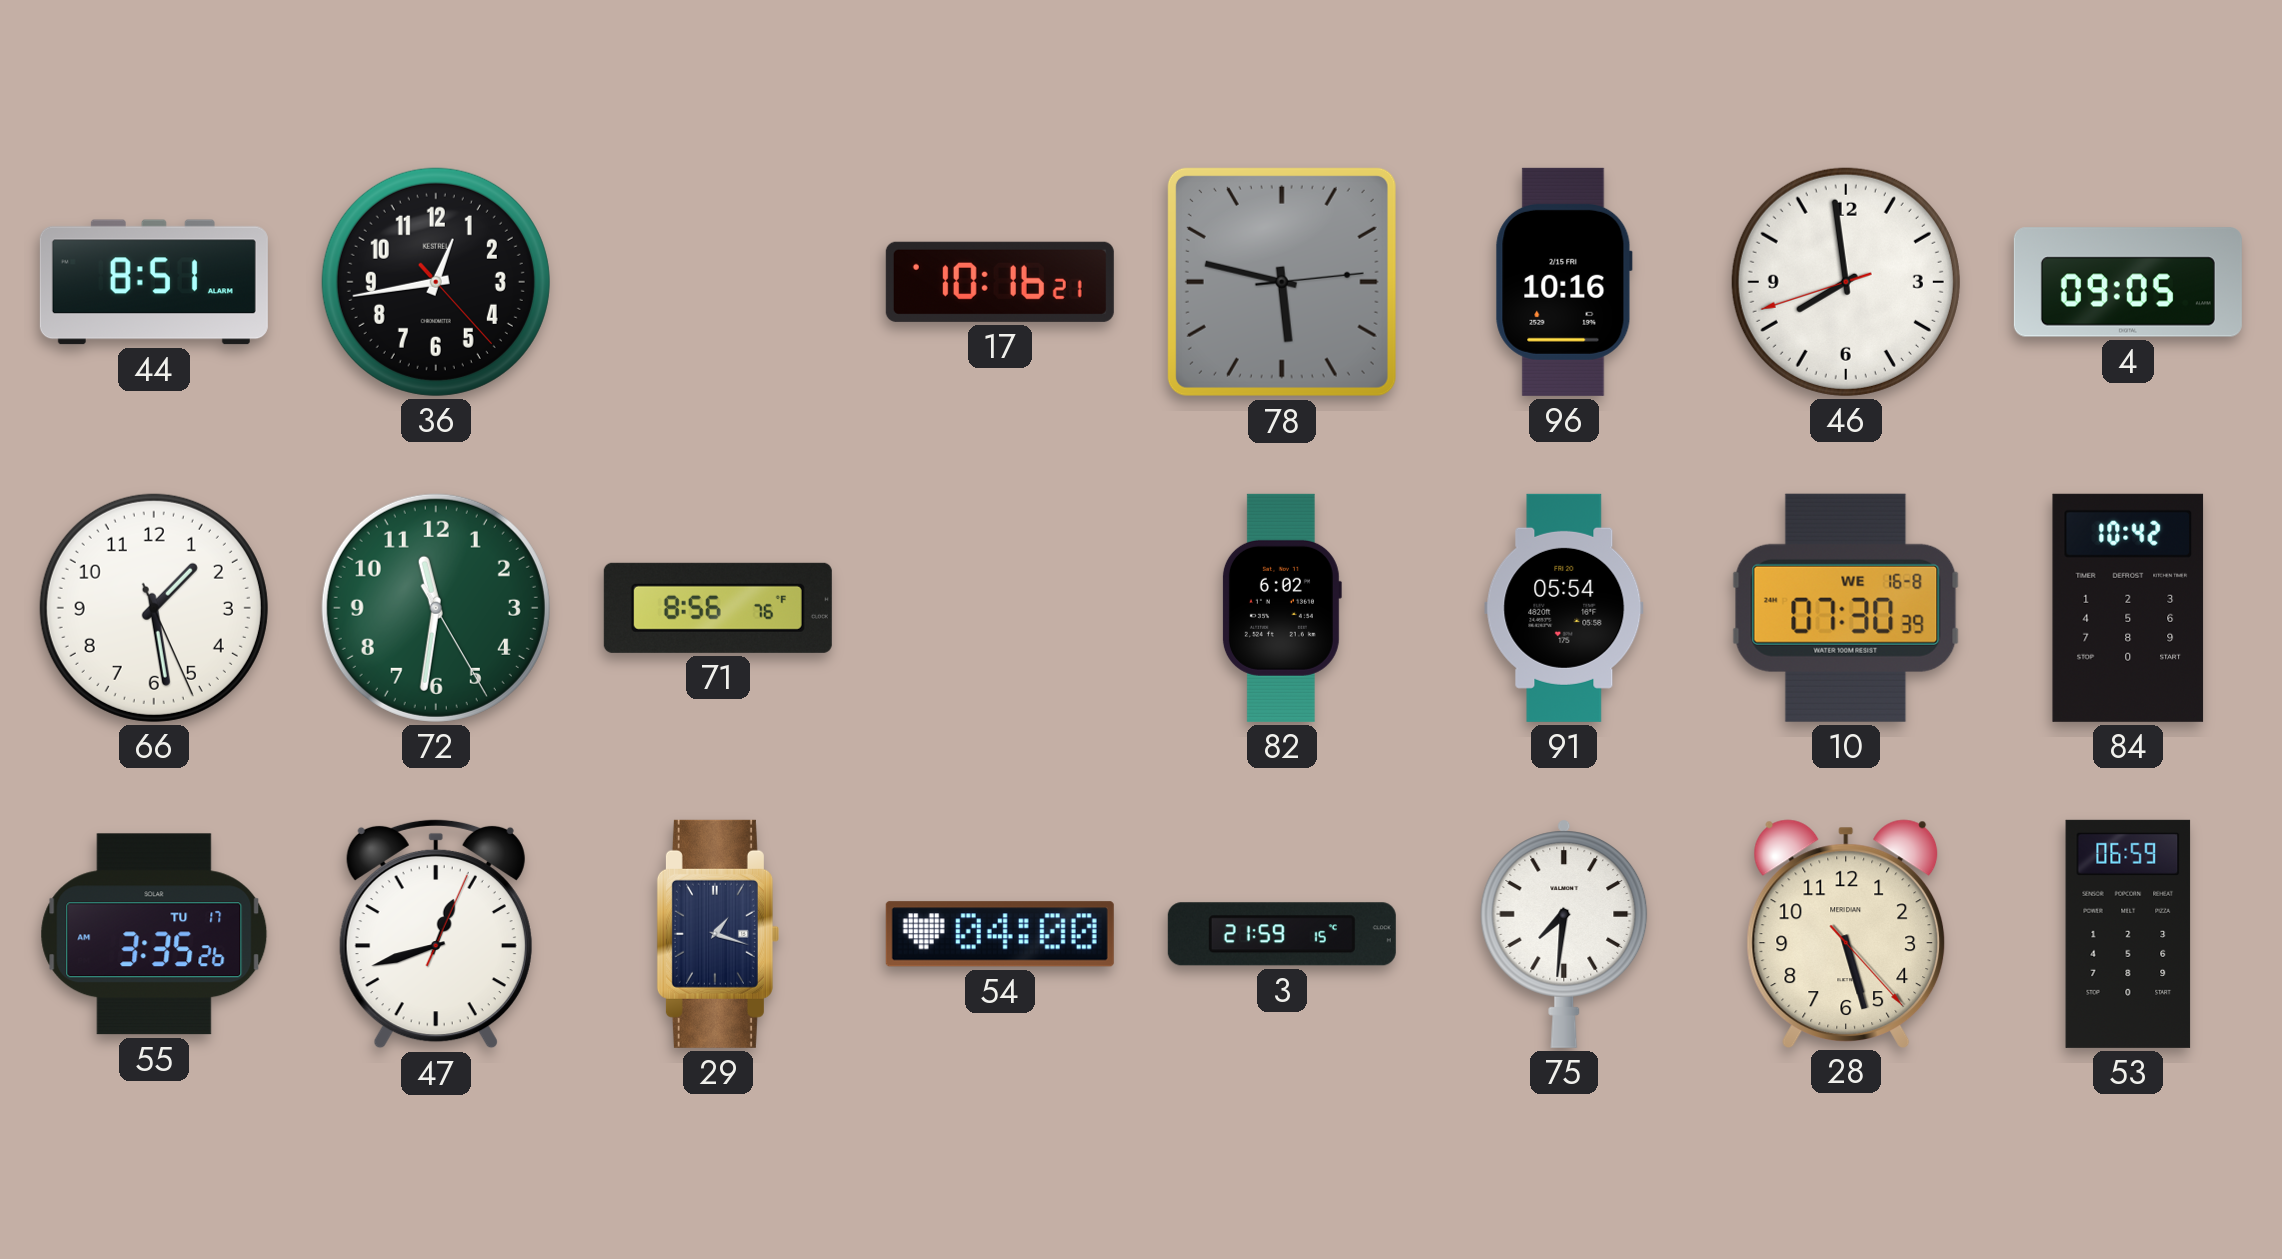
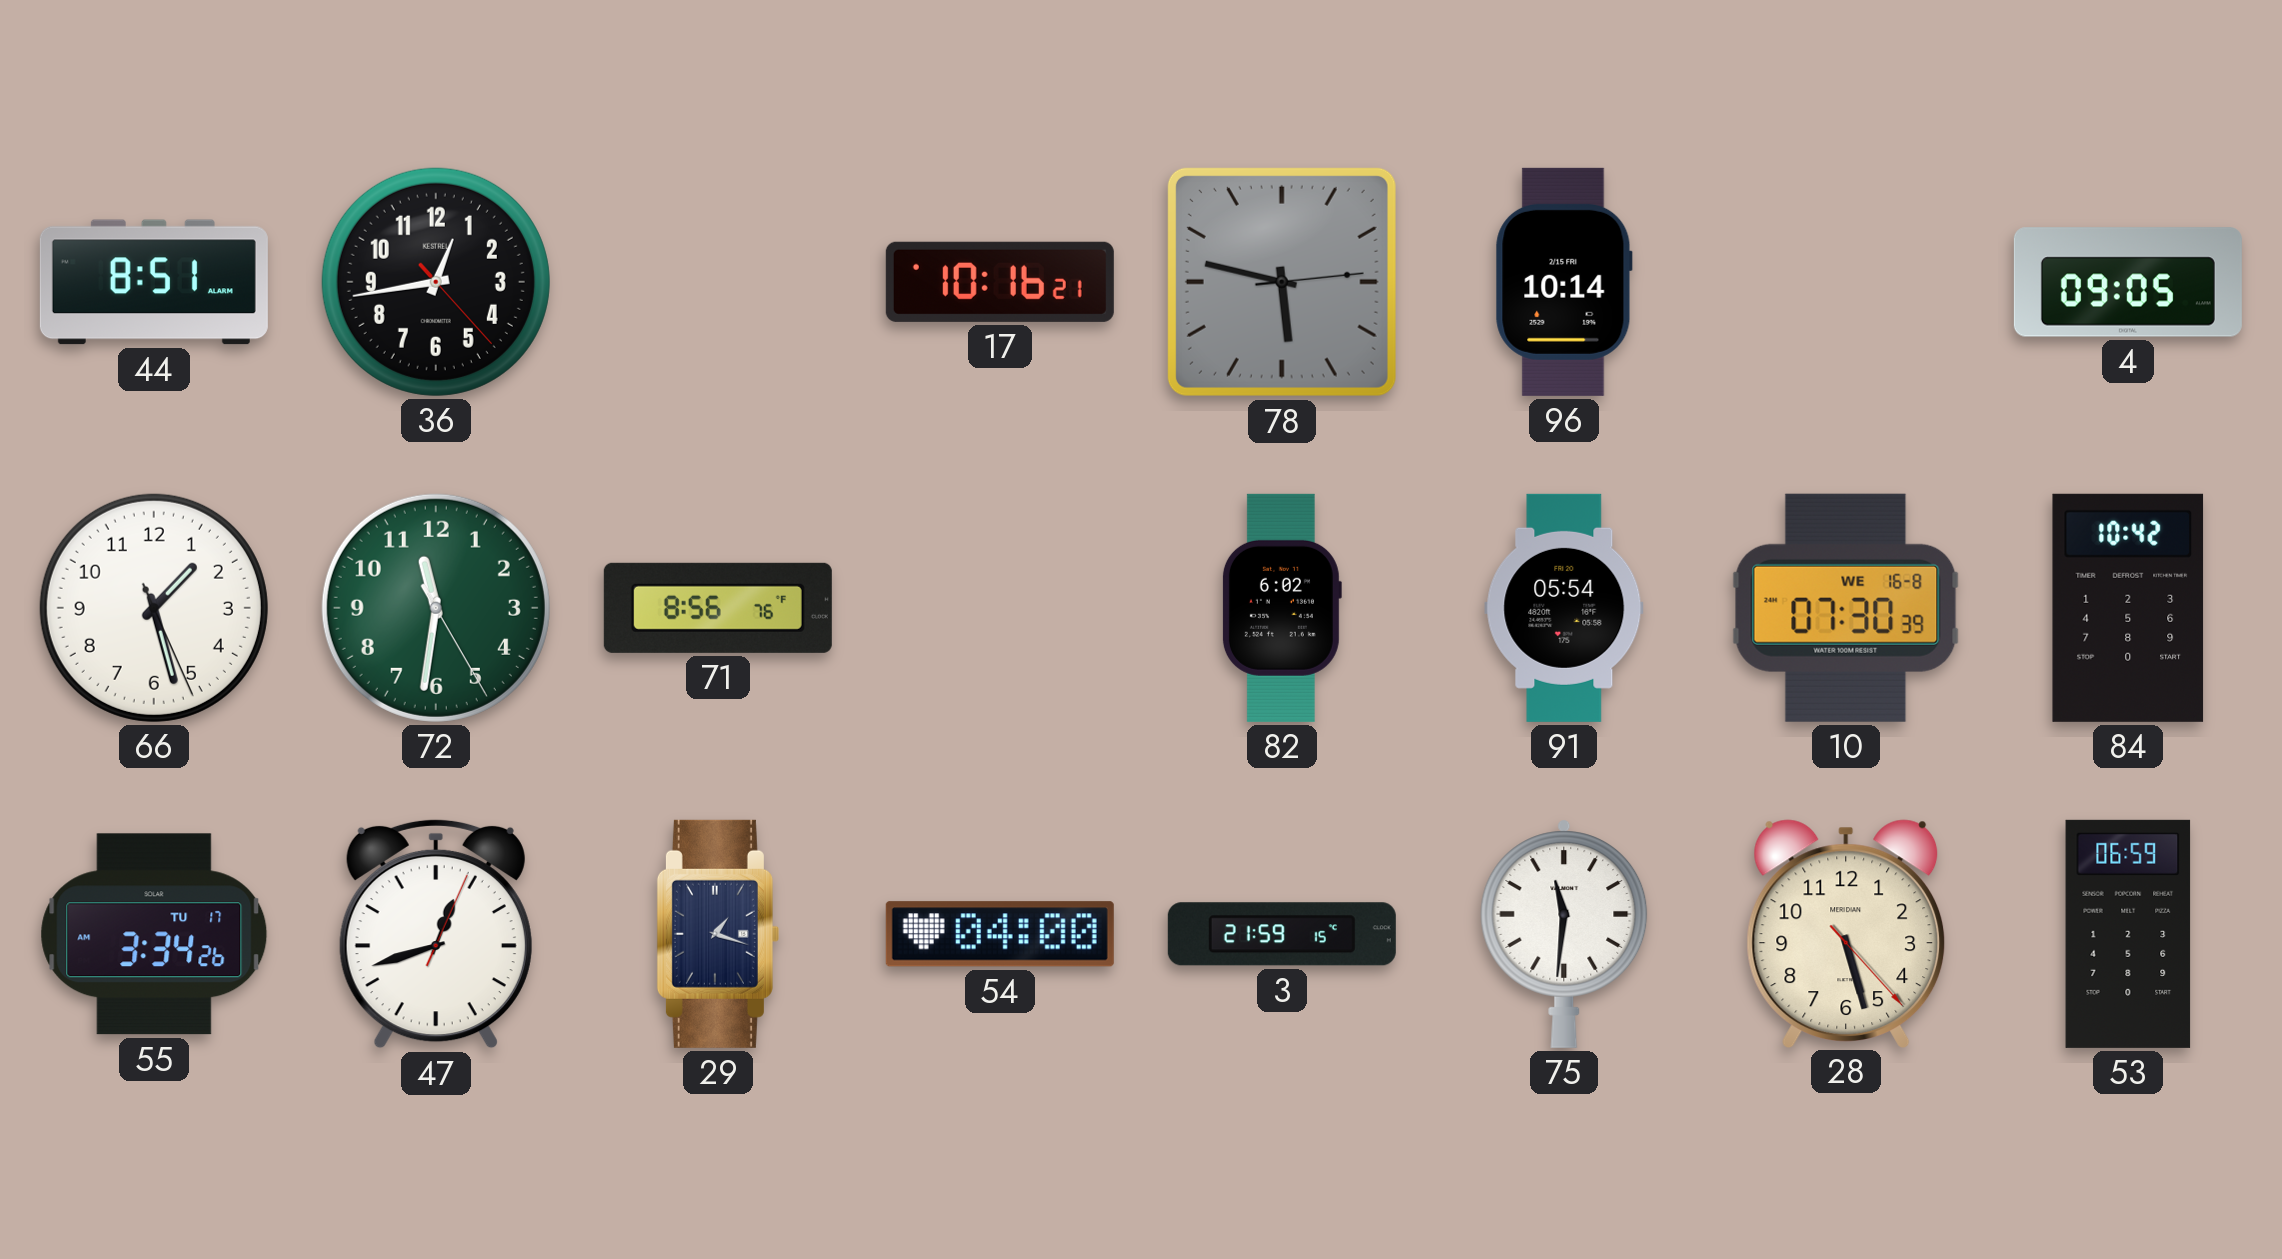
96: 10:16 -> 10:14 (1564, 282)
46: 7:58 -> none (1846, 282)
66: 1:28 -> 1:27 (154, 608)
55: 3:35 -> 3:34 (154, 934)
75: 7:31 -> 11:31 (1564, 934)
